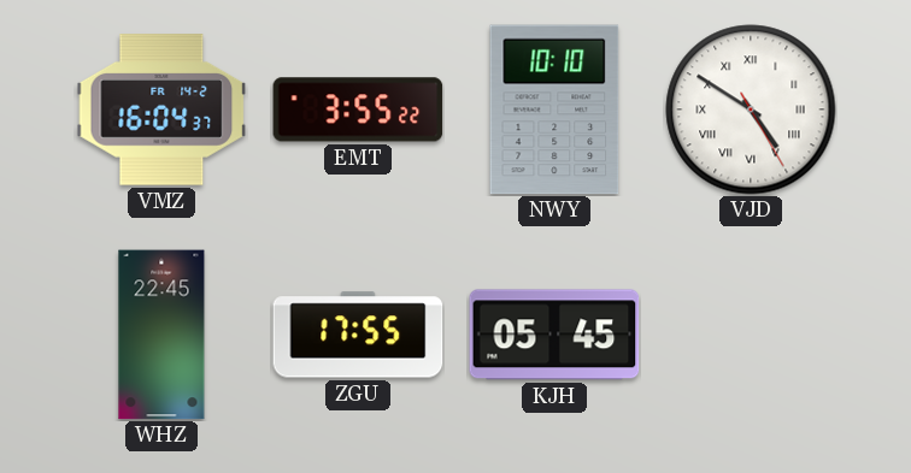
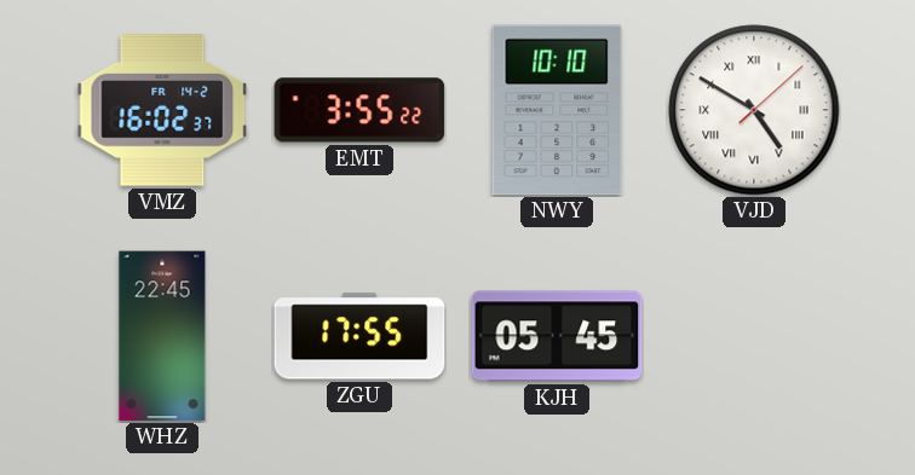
VMZ: 16:04 -> 16:02 (162, 110)
VJD: 4:50:25 -> 4:50:08 (754, 110)
